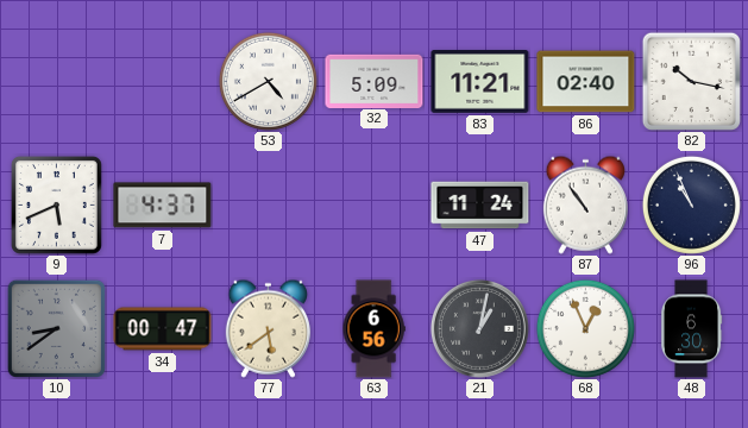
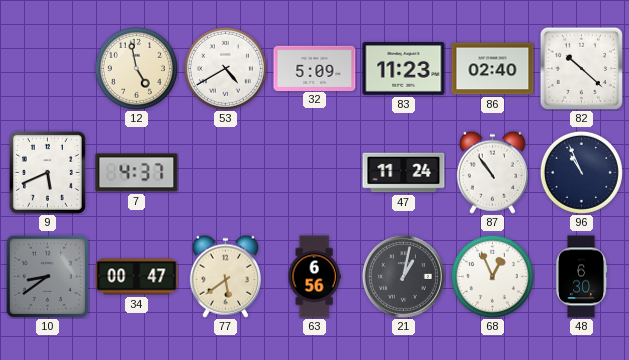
12: none -> 4:58 (136, 68)
83: 11:21 -> 11:23 (404, 69)
82: 10:17 -> 10:22 (581, 68)
